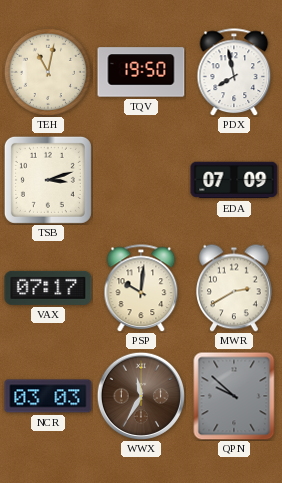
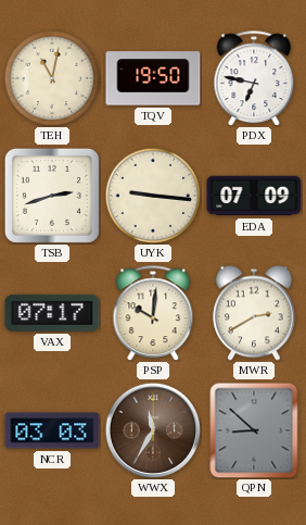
PDX: 7:58 -> 6:47 (254, 78)
TSB: 3:12 -> 2:42 (52, 196)
UYK: none -> 9:16 (153, 196)
QPN: 9:52 -> 8:52 (254, 430)
